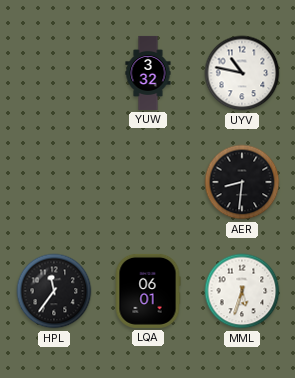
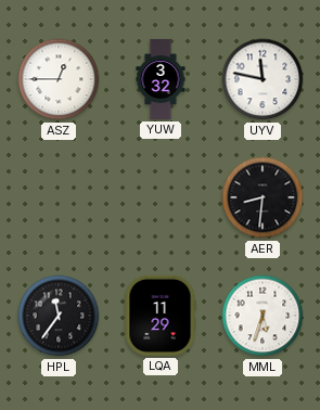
ASZ: none -> 12:45 (59, 79)
UYV: 10:47 -> 11:47 (263, 79)
LQA: 06:01 -> 11:29 (161, 316)
